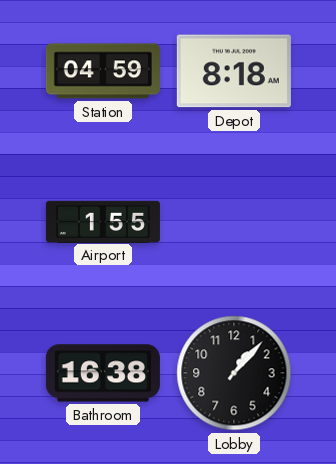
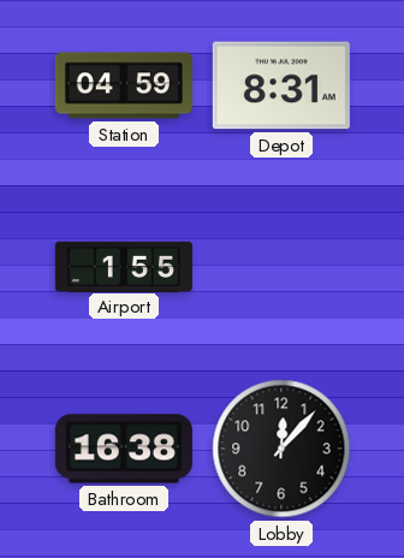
Depot: 8:18 -> 8:31 (281, 85)
Lobby: 1:07 -> 12:07 (281, 449)
